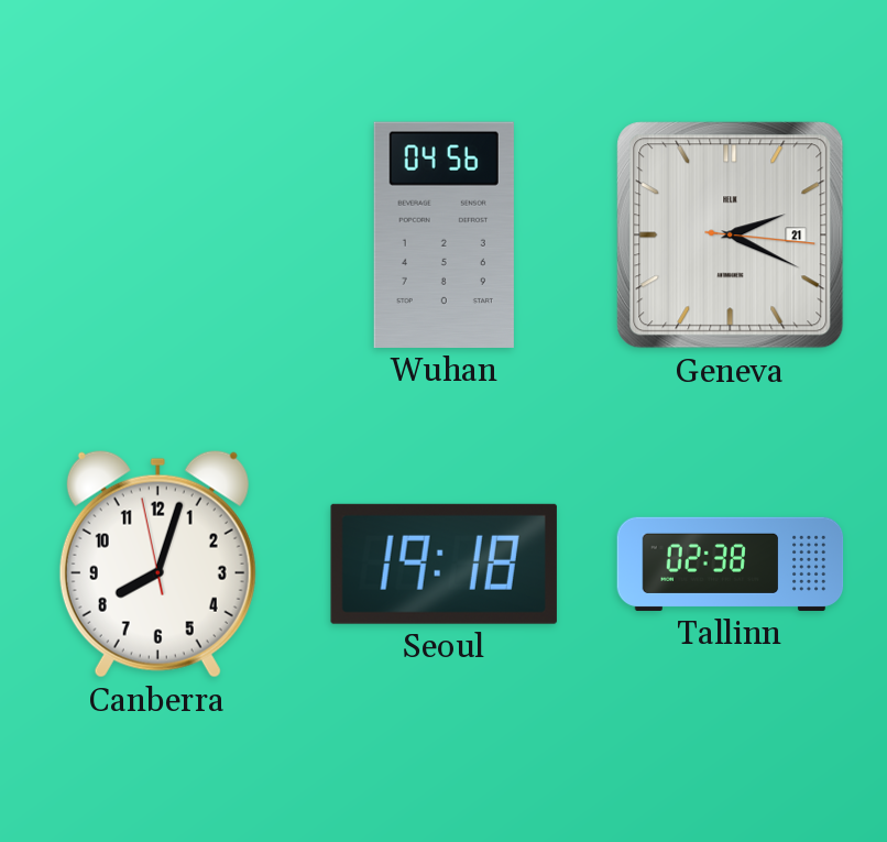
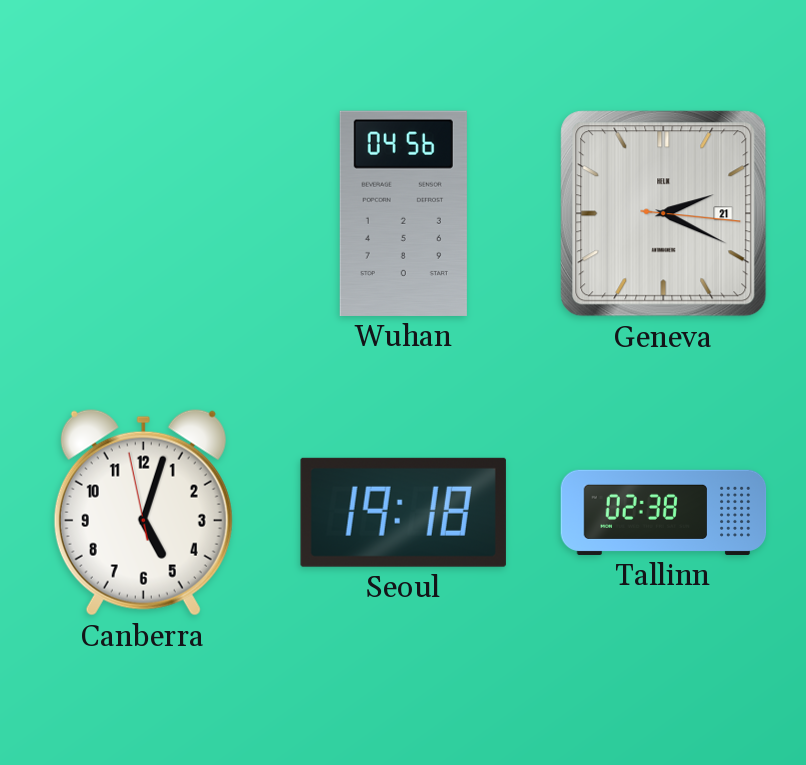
Canberra: 8:02 -> 5:02 (143, 512)
